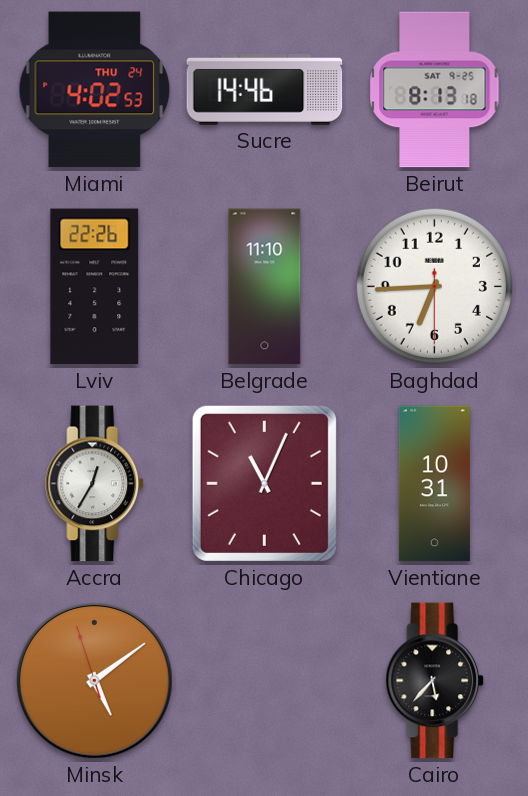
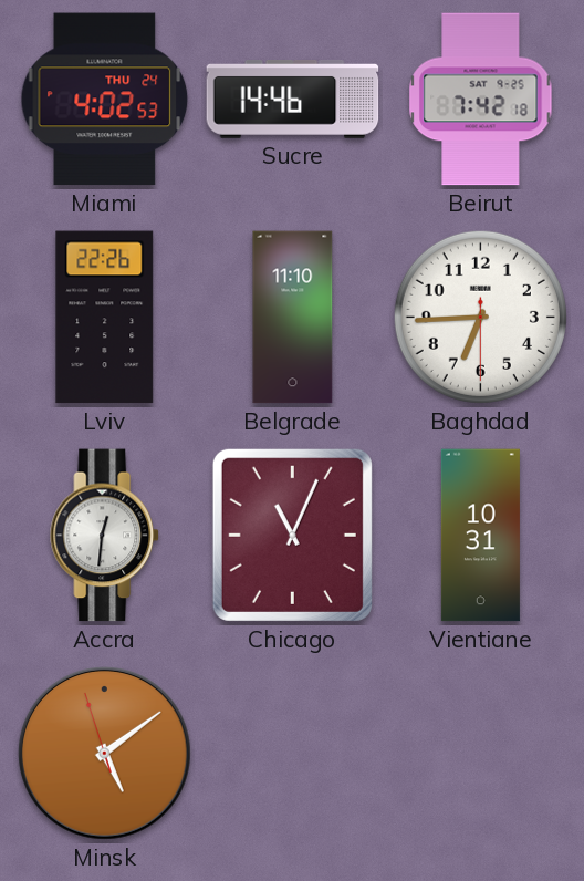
Beirut: 8:13 -> 7:42 (481, 100)
Accra: 12:35 -> 12:31 (105, 536)
Cairo: 5:37 -> none (435, 681)
